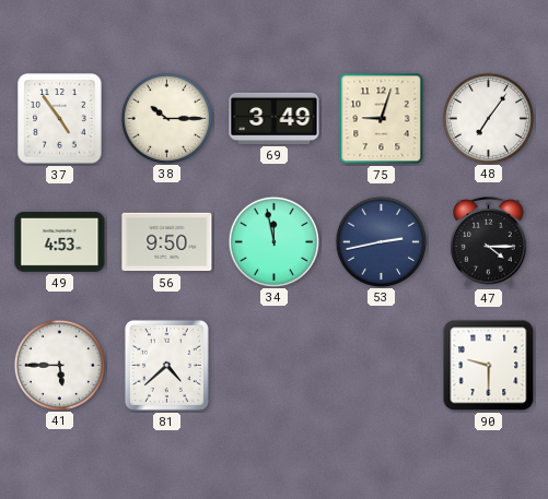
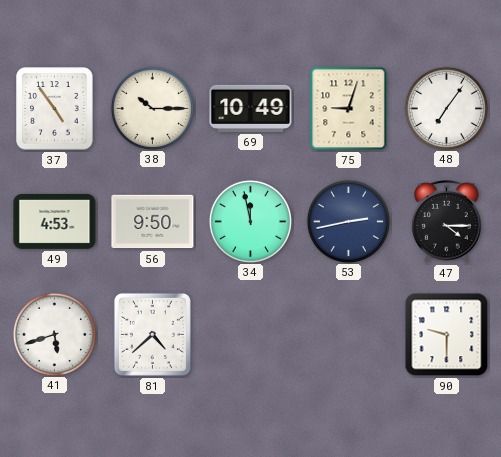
69: 3:49 -> 10:49 (251, 108)
41: 5:45 -> 5:42 (54, 334)
